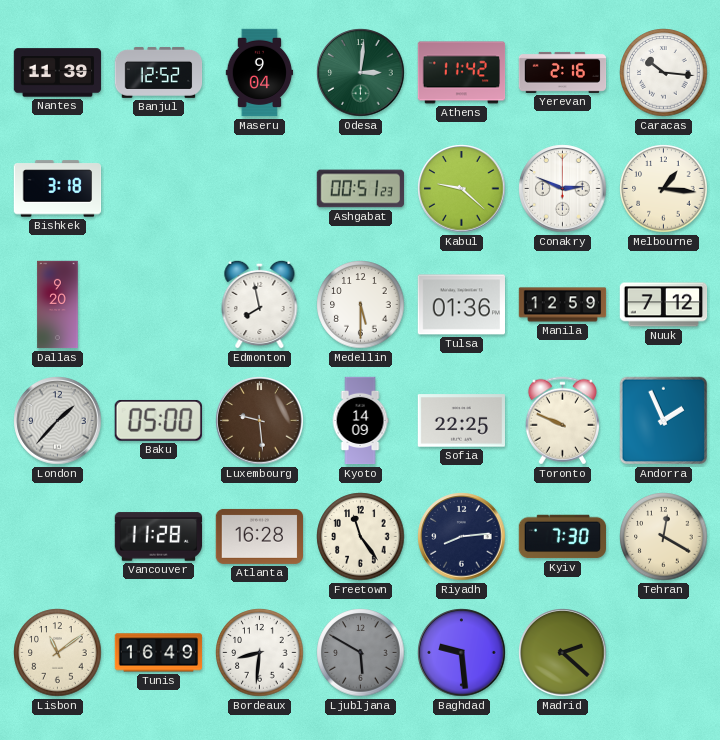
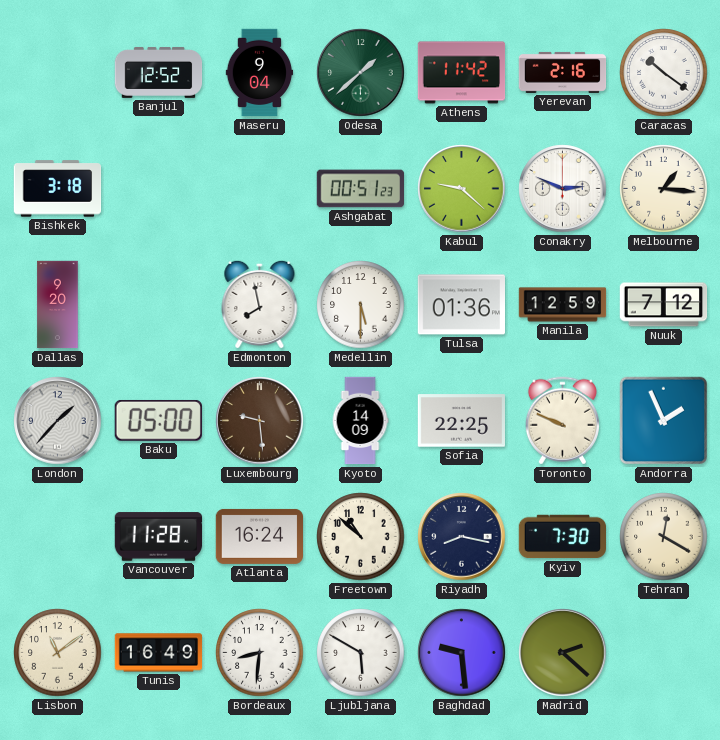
Nantes: 11:39 -> none (58, 73)
Odesa: 3:01 -> 1:38 (361, 73)
Caracas: 10:16 -> 10:21 (664, 73)
Atlanta: 16:28 -> 16:24 (260, 536)
Freetown: 11:24 -> 10:52 (361, 537)
Riyadh: 8:14 -> 8:17 (462, 537)
Ljubljana dial: grey -> white (361, 653)
